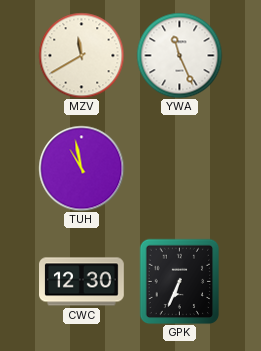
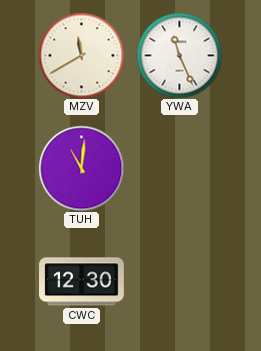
TUH: 10:58 -> 11:01 (81, 168)
GPK: 6:34 -> none (180, 281)
